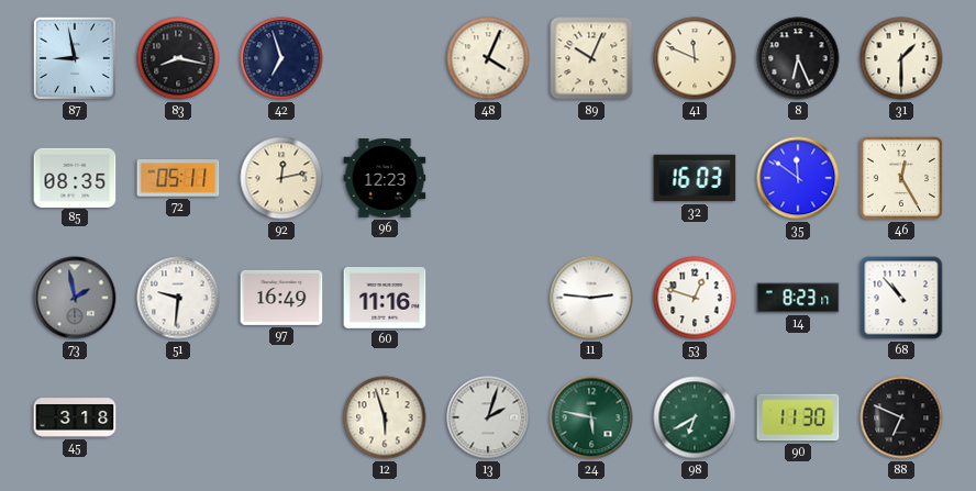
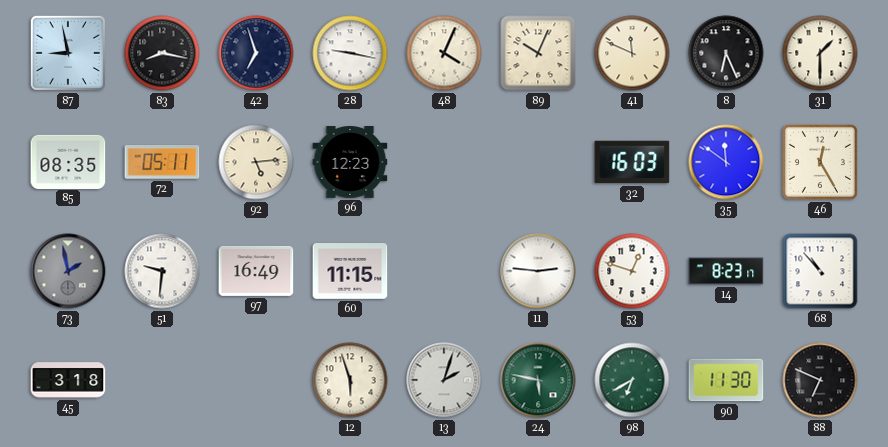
28: none -> 9:17 (350, 53)
92: 12:13 -> 5:14 (256, 162)
60: 11:16 -> 11:15 (350, 272)
